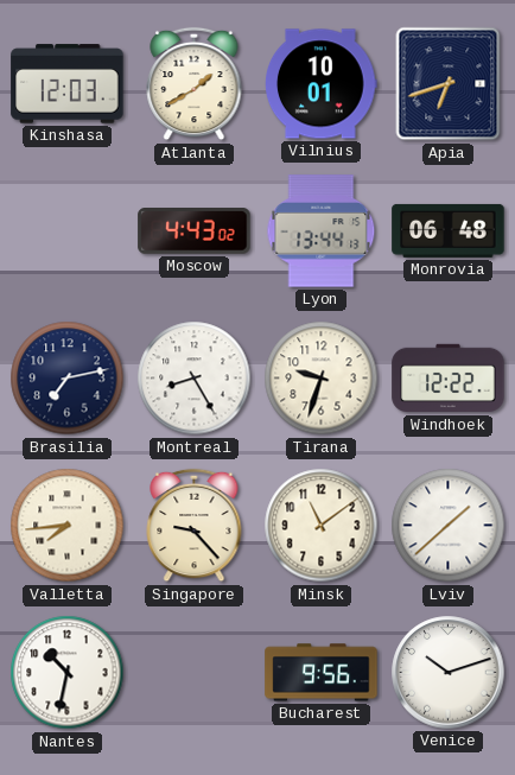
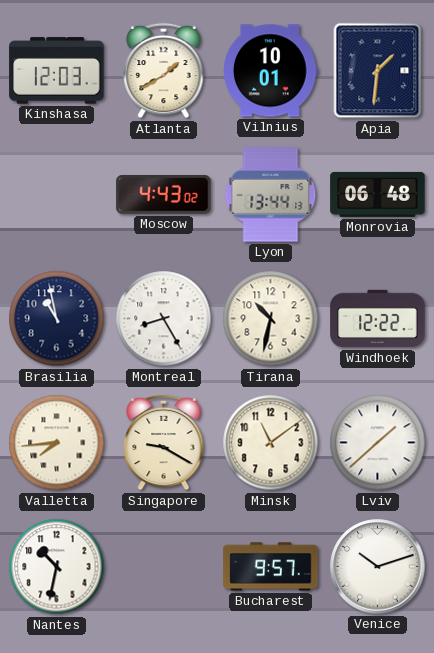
Apia: 6:42 -> 1:31 (378, 71)
Brasilia: 7:13 -> 10:58 (57, 319)
Tirana: 9:33 -> 10:32 (271, 319)
Singapore: 9:23 -> 9:20 (164, 443)
Bucharest: 9:56 -> 9:57 (271, 567)
